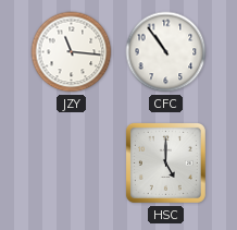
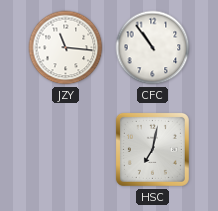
HSC: 5:00 -> 7:02 (152, 149)
